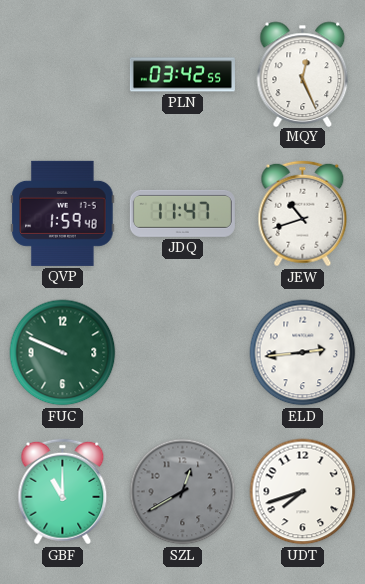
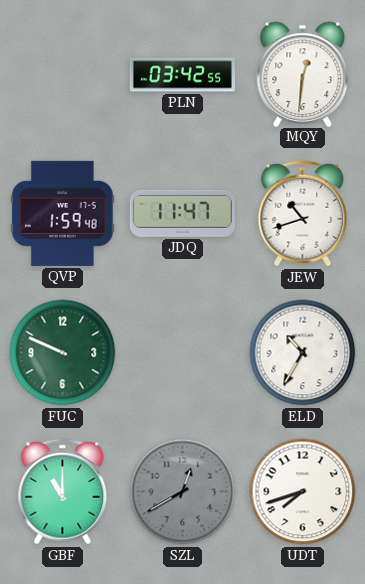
MQY: 12:26 -> 12:31 (303, 74)
ELD: 2:44 -> 10:35 (303, 353)
